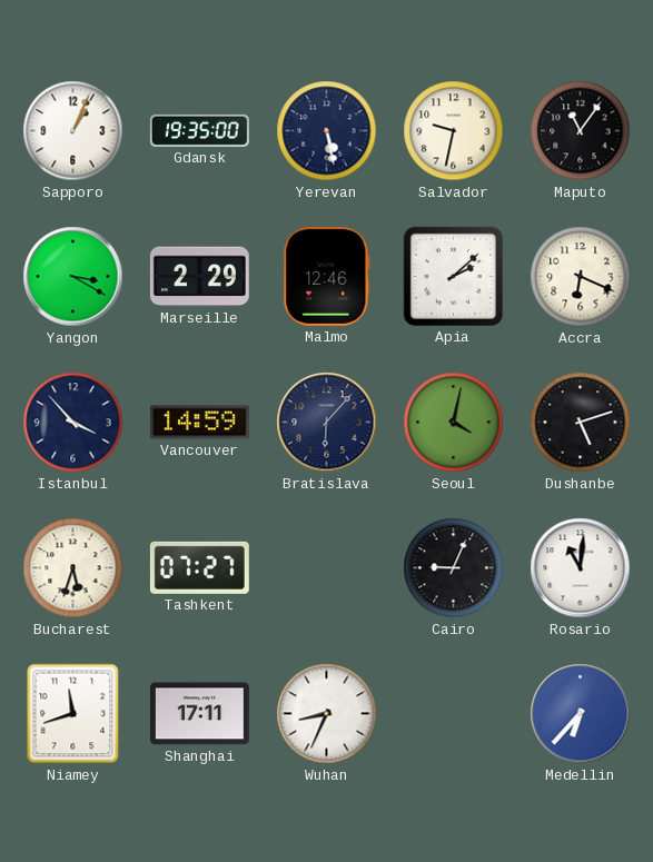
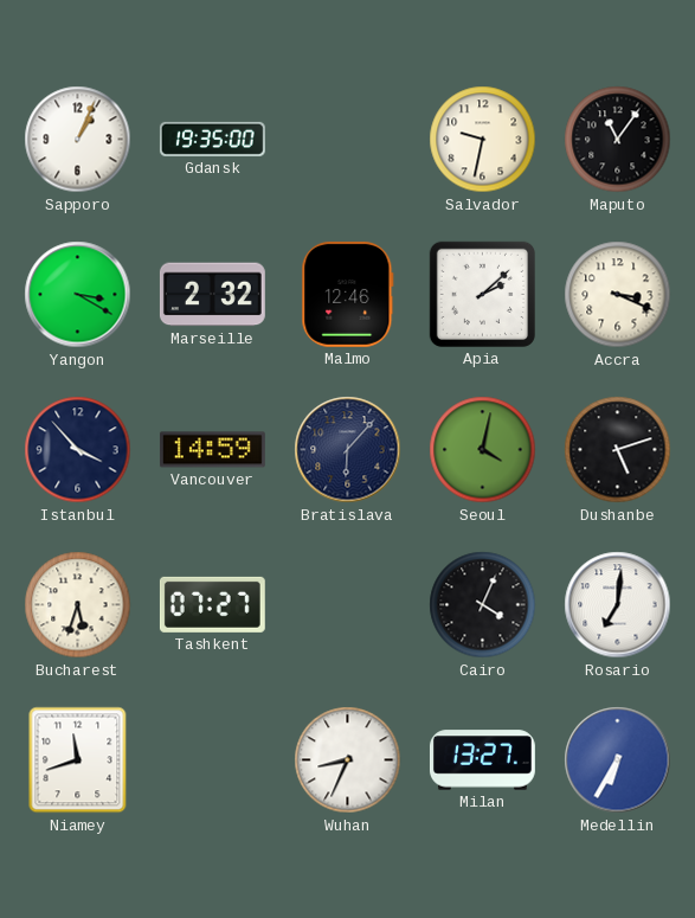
Yerevan: 5:28 -> none (327, 131)
Marseille: 2:29 -> 2:32 (212, 295)
Accra: 6:19 -> 3:19 (618, 295)
Cairo: 9:04 -> 4:04 (483, 605)
Rosario: 11:01 -> 7:01 (618, 605)
Shanghai: 17:11 -> none (199, 714)
Milan: none -> 13:27 (482, 760)
Medellin: 6:37 -> 6:35 (618, 760)
